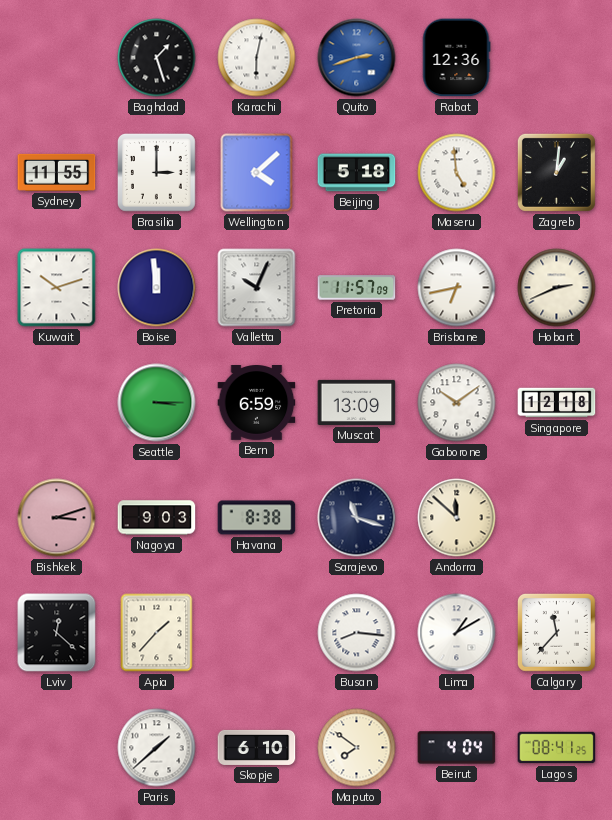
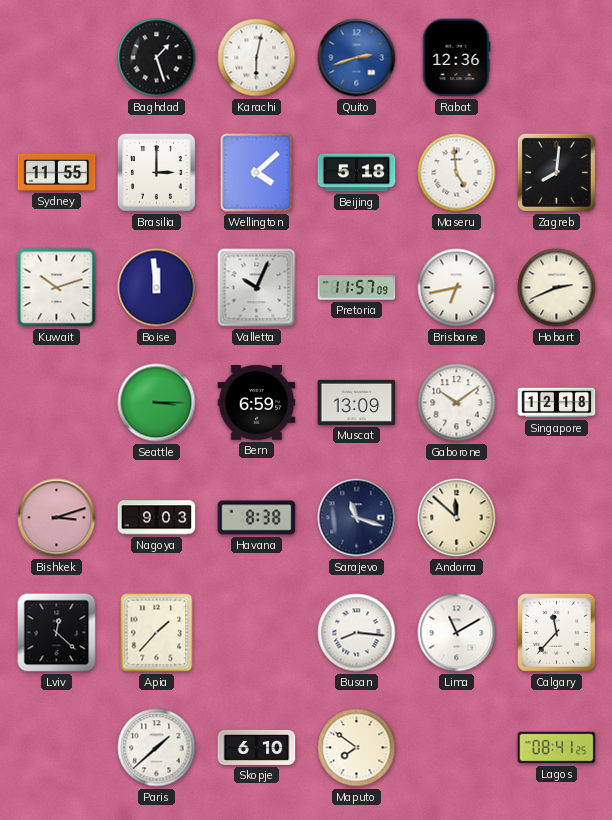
Zagreb: 1:01 -> 8:01 (556, 172)
Lima: 1:10 -> 11:10 (457, 633)
Beirut: 4:04 -> none (457, 748)
